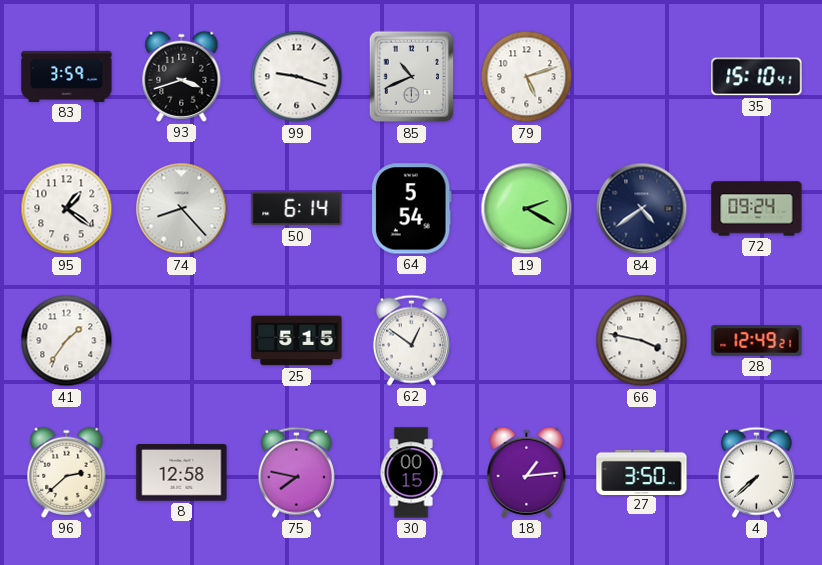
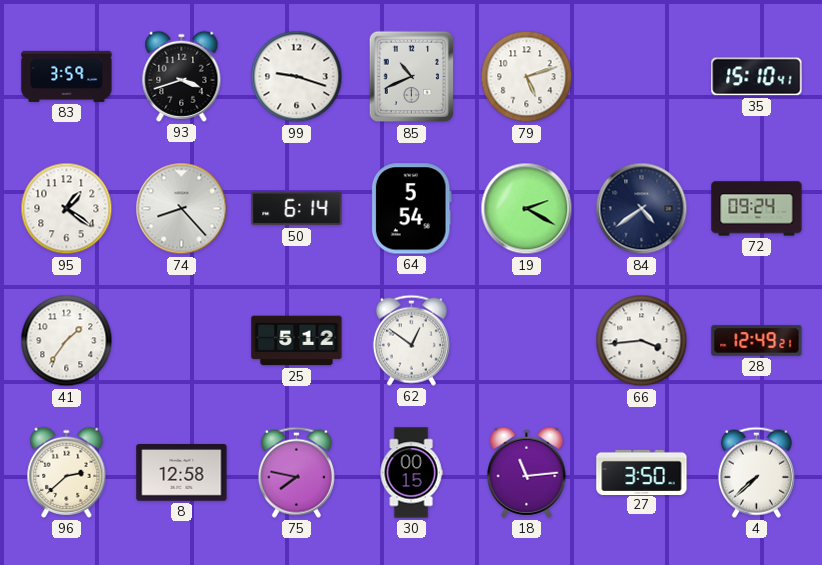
25: 5:15 -> 5:12 (297, 341)
66: 3:47 -> 3:44 (642, 341)
18: 1:14 -> 11:14 (527, 472)
